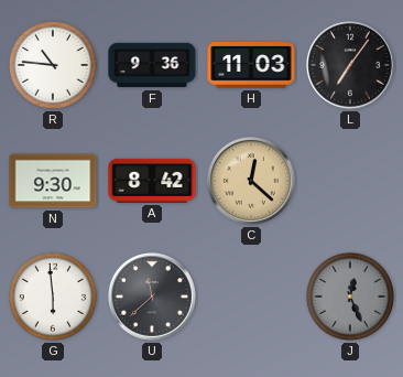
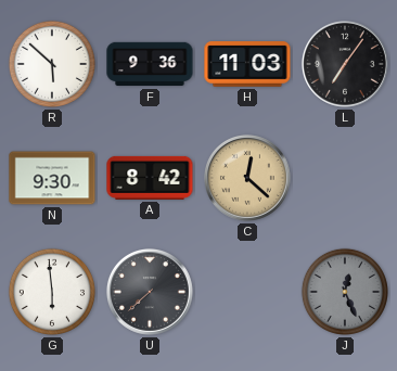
R: 10:46 -> 5:52 (52, 64)
U: 11:38 -> 7:38 (150, 292)
